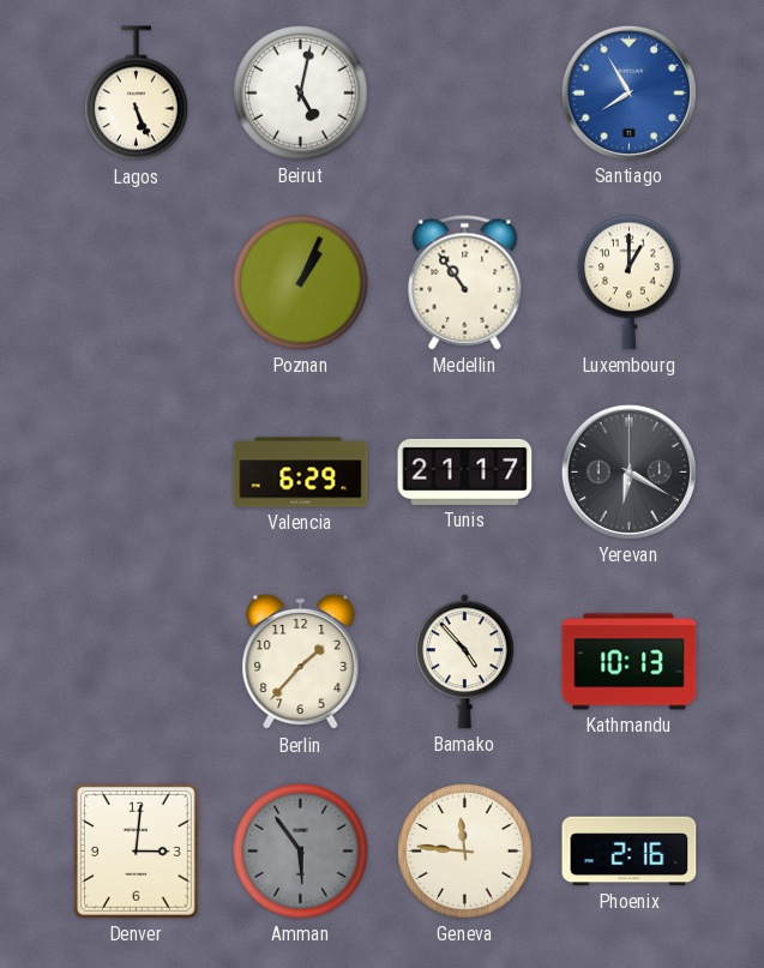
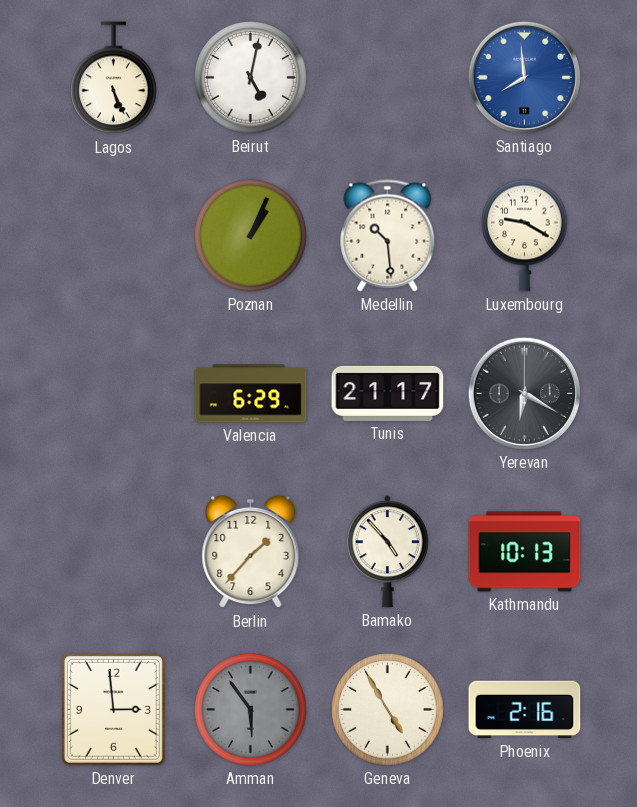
Santiago: 7:55 -> 7:59 (524, 77)
Medellin: 10:54 -> 10:29 (388, 236)
Luxembourg: 1:00 -> 9:20 (525, 235)
Denver: 3:01 -> 2:59 (113, 709)
Geneva: 11:46 -> 4:55 (388, 710)
